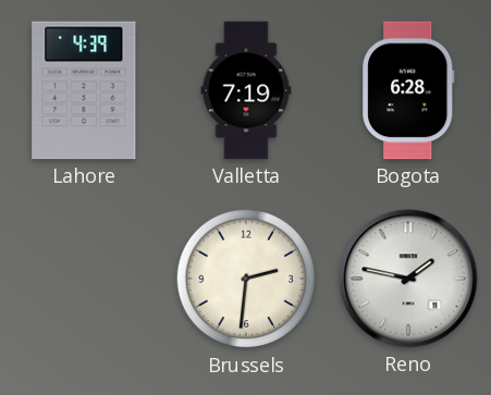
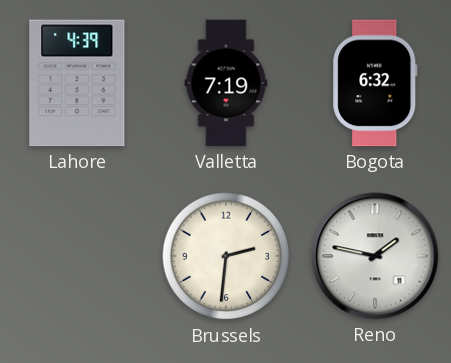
Bogota: 6:28 -> 6:32 (375, 83)
